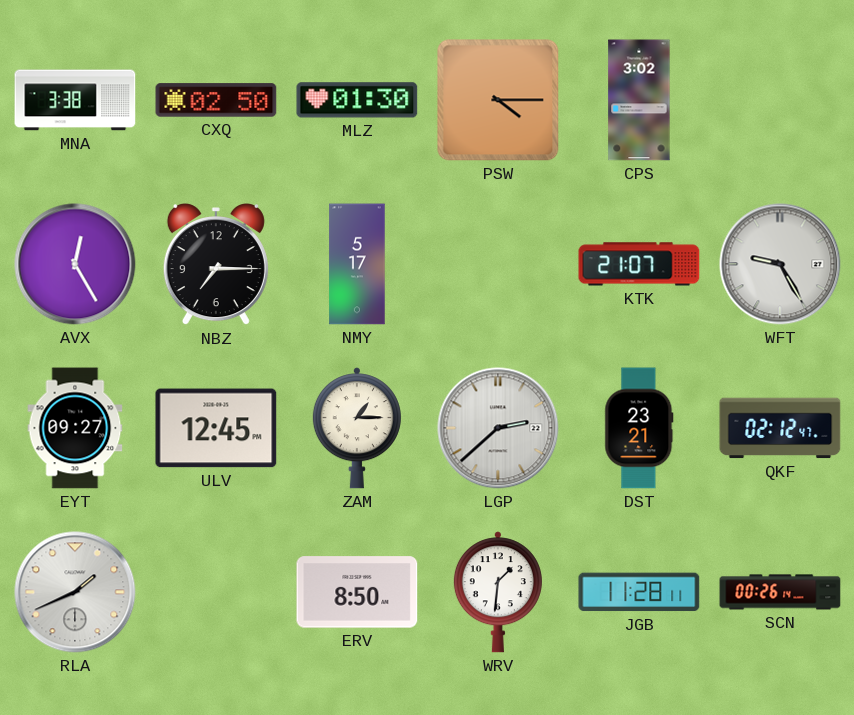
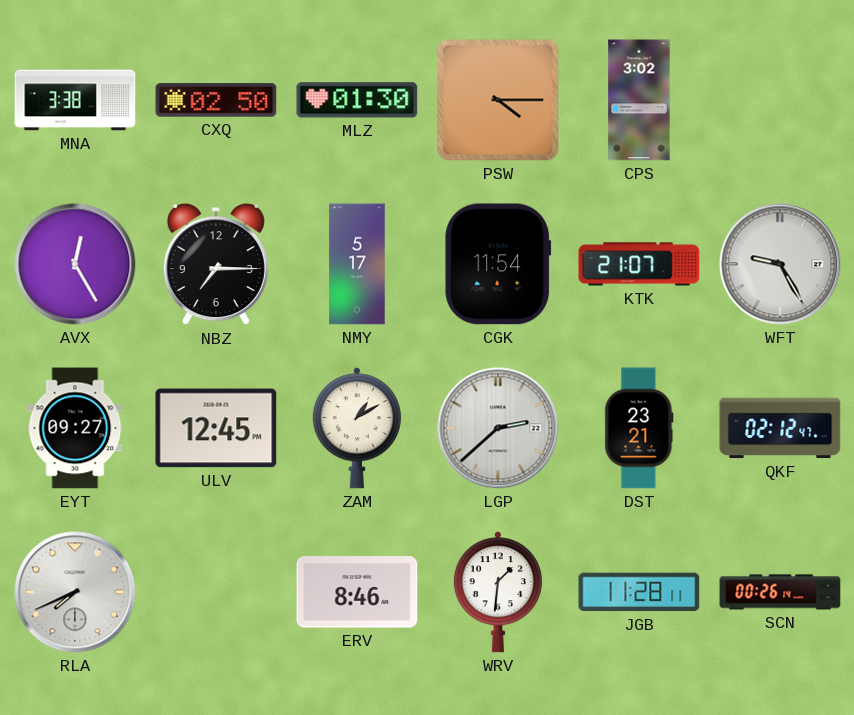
CGK: none -> 11:54 (498, 264)
ZAM: 1:15 -> 1:10 (357, 428)
RLA: 1:41 -> 7:41 (75, 592)
ERV: 8:50 -> 8:46 (357, 592)
